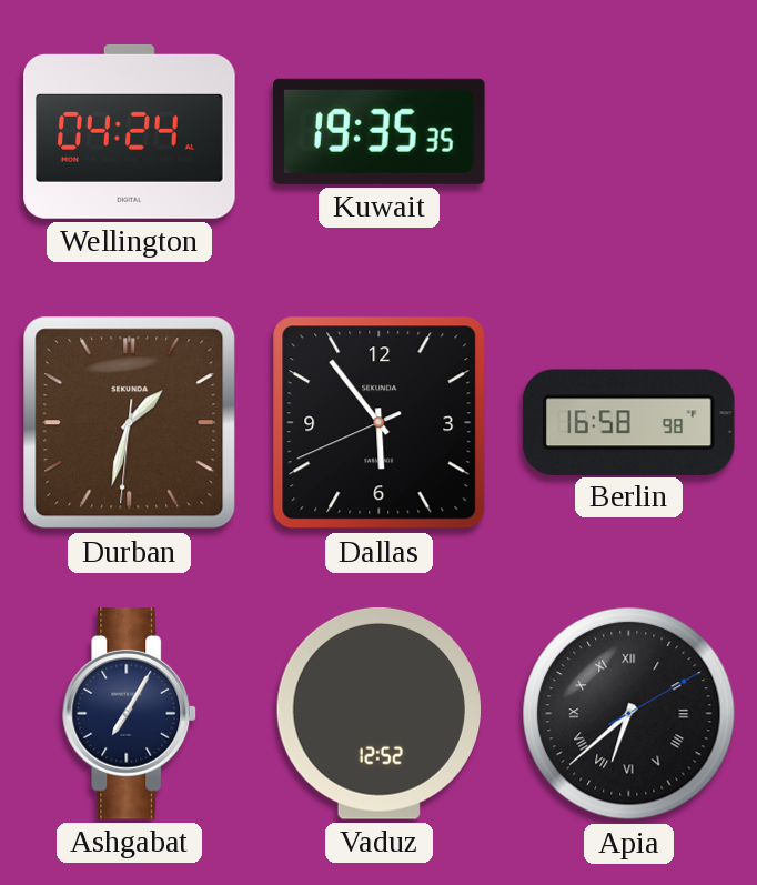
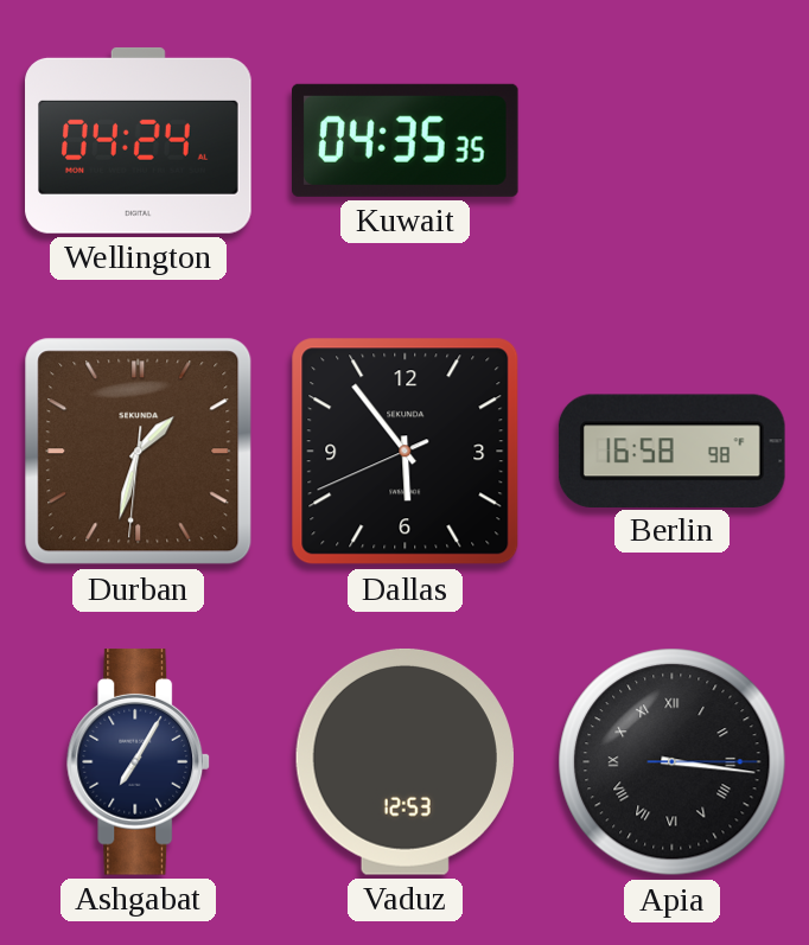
Kuwait: 19:35 -> 04:35 (406, 140)
Vaduz: 12:52 -> 12:53 (404, 761)
Apia: 6:38 -> 3:16 (673, 762)
